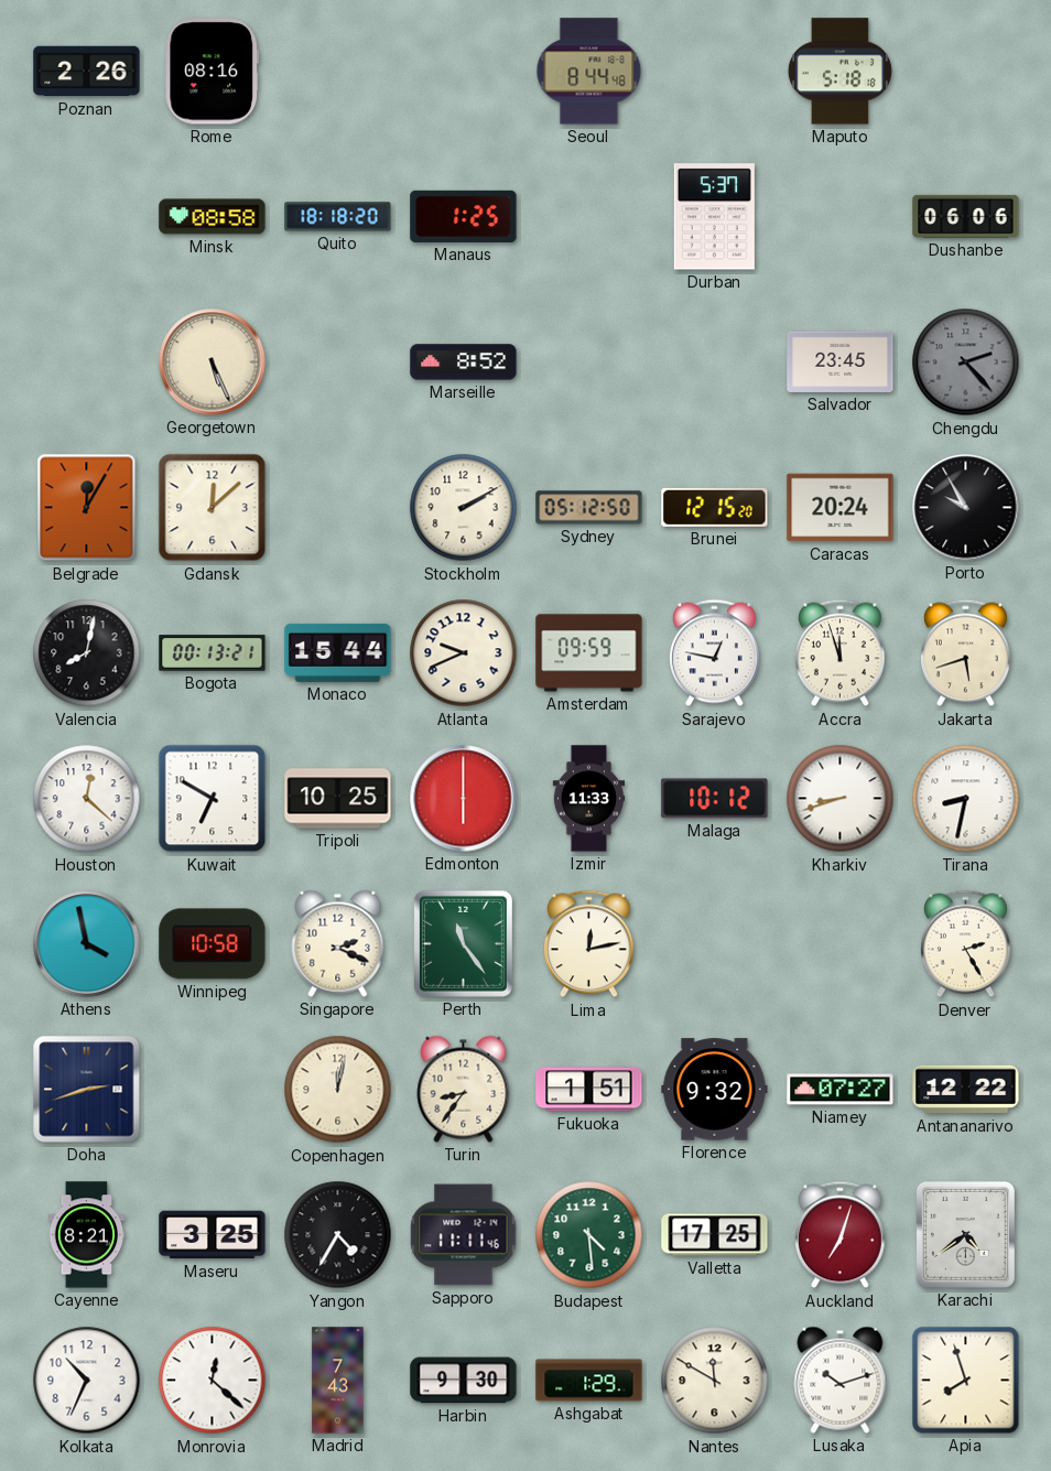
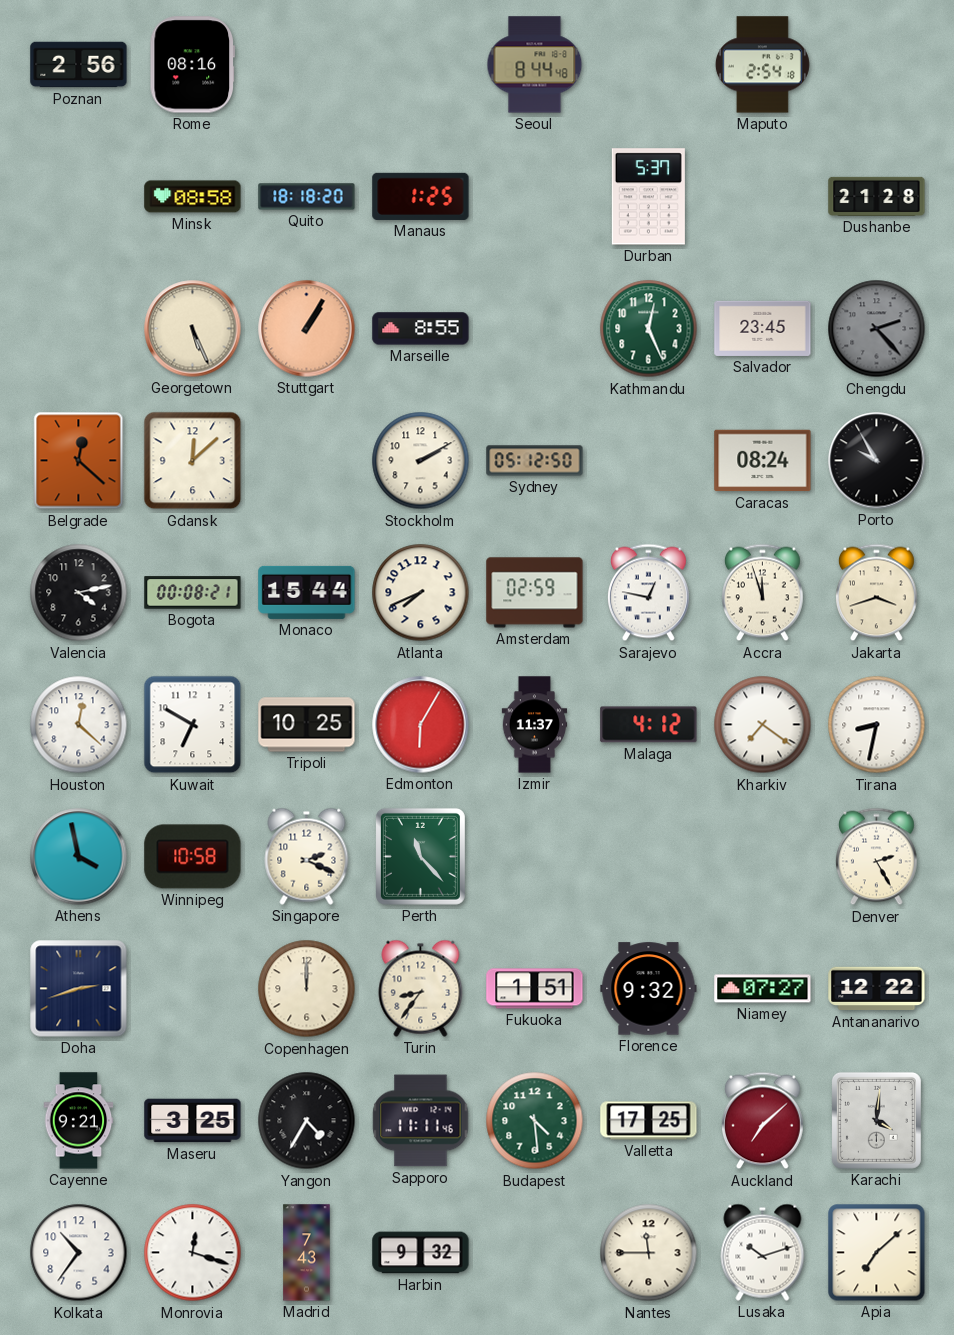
Poznan: 2:26 -> 2:56 (79, 65)
Maputo: 5:18 -> 2:54 (762, 65)
Dushanbe: 06:06 -> 21:28 (877, 196)
Stuttgart: none -> 1:05 (307, 329)
Marseille: 8:52 -> 8:55 (421, 329)
Kathmandu: none -> 12:26 (649, 329)
Belgrade: 12:05 -> 12:22 (79, 461)
Brunei: 12:15 -> none (715, 507)
Caracas: 20:24 -> 08:24 (763, 461)
Valencia: 8:02 -> 4:13 (79, 593)
Bogota: 00:13 -> 00:08 (193, 593)
Atlanta: 9:41 -> 7:41 (421, 593)
Amsterdam: 09:59 -> 02:59 (535, 593)
Jakarta: 5:42 -> 3:42 (877, 593)
Edmonton: 6:00 -> 6:05 (421, 725)
Izmir: 11:33 -> 11:37 (535, 725)
Malaga: 10:12 -> 4:12 (649, 725)
Kharkiv: 8:42 -> 7:21 (763, 725)
Perth: 11:24 -> 11:23 (420, 856)
Lima: 12:13 -> none (589, 944)
Copenhagen: 12:02 -> 12:00 (307, 989)
Cayenne: 8:21 -> 9:21 (79, 1121)
Auckland: 7:03 -> 7:08 (763, 1121)
Karachi: 4:39 -> 4:01 (876, 1120)
Kolkata: 10:34 -> 10:36 (79, 1253)
Monrovia: 12:22 -> 12:18 (193, 1253)
Harbin: 9:30 -> 9:32 (421, 1253)
Ashgabat: 1:29 -> none (589, 1381)
Nantes: 11:50 -> 11:45 (649, 1253)
Apia: 7:57 -> 7:08 (877, 1253)
